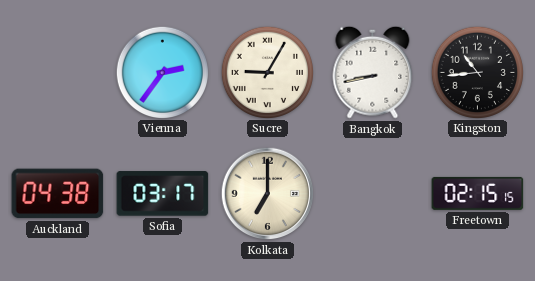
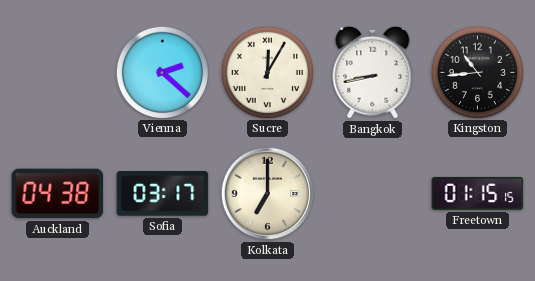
Vienna: 2:36 -> 2:22 (162, 72)
Sucre: 9:05 -> 12:05 (267, 72)
Freetown: 02:15 -> 01:15 (478, 193)
